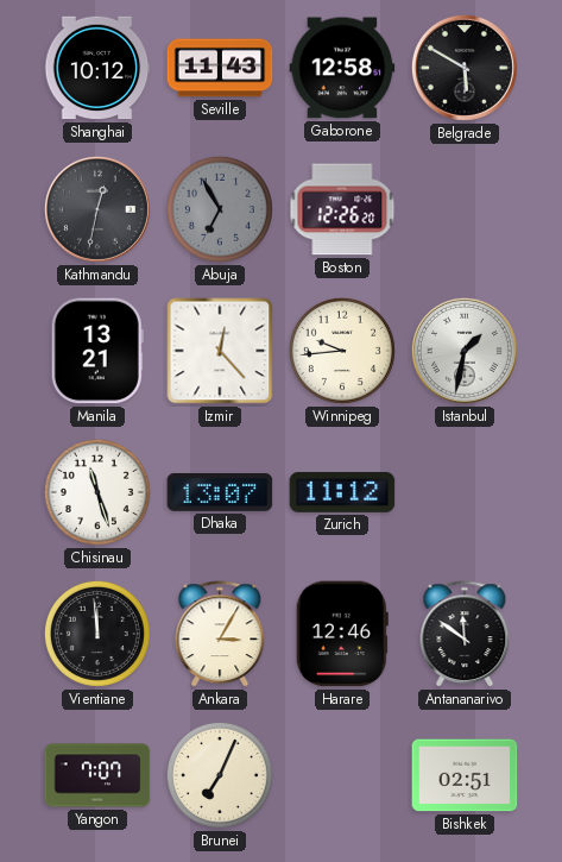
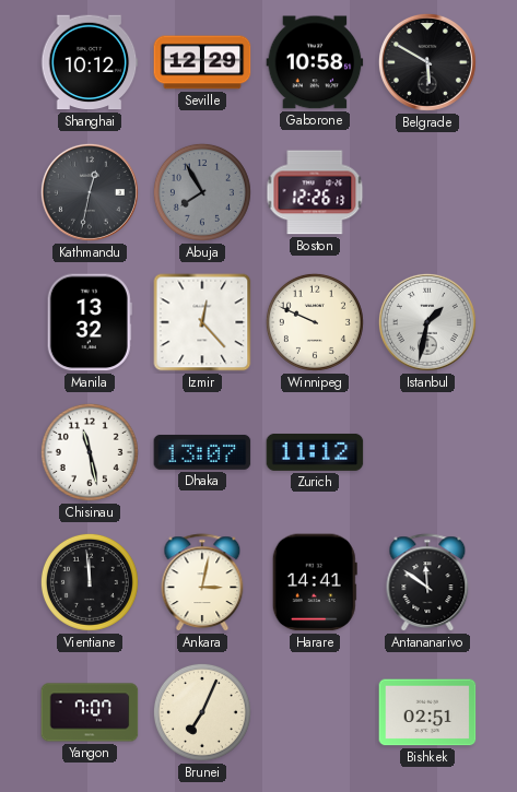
Seville: 11:43 -> 12:29 (202, 62)
Gaborone: 12:58 -> 10:58 (315, 62)
Abuja: 6:55 -> 7:55 (202, 192)
Boston: 12:26:20 -> 12:26:13 (315, 192)
Manila: 13:21 -> 13:32 (90, 322)
Winnipeg: 9:44 -> 9:49 (315, 322)
Chisinau: 11:27 -> 11:28 (90, 452)
Ankara: 3:05 -> 3:02 (202, 583)
Harare: 12:46 -> 14:41 (315, 582)
